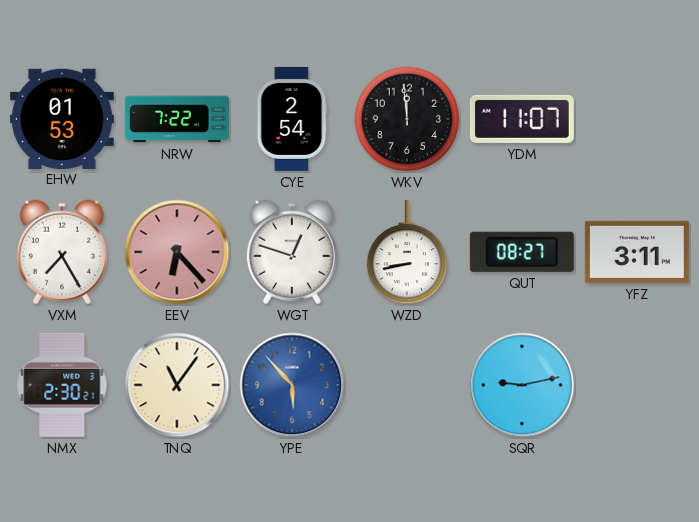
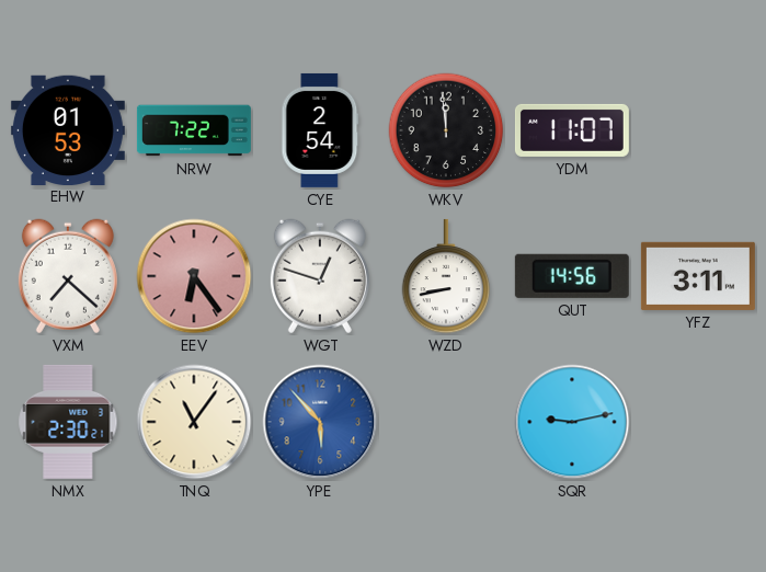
VXM: 7:25 -> 7:22 (68, 276)
EEV: 6:23 -> 6:24 (194, 276)
QUT: 08:27 -> 14:56 (572, 276)
